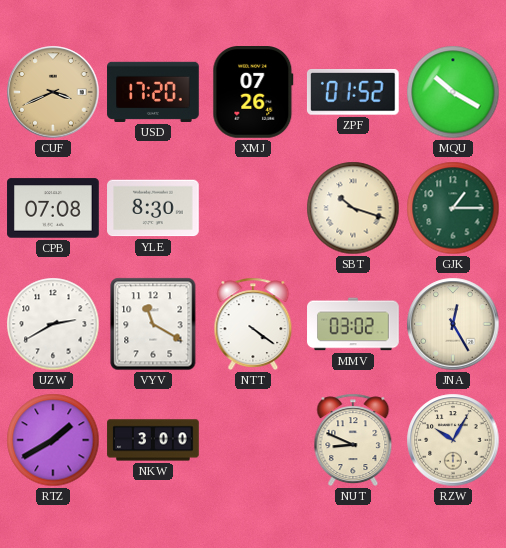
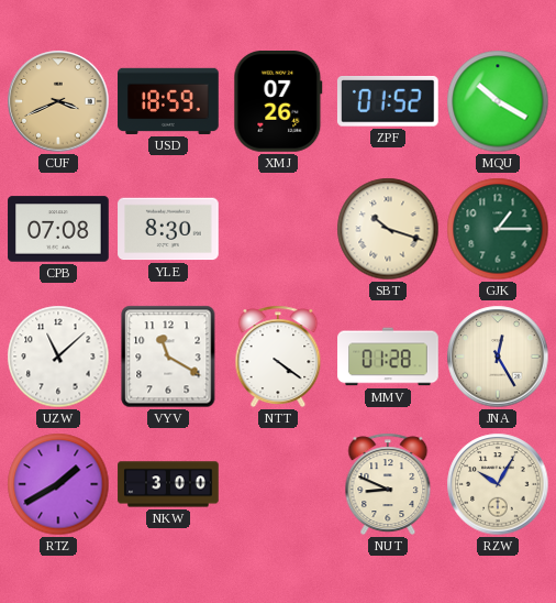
USD: 17:20 -> 18:59 (168, 101)
UZW: 2:40 -> 11:08 (58, 357)
MMV: 03:02 -> 01:28 (388, 357)
